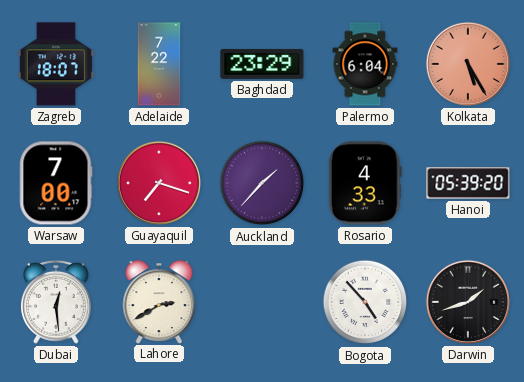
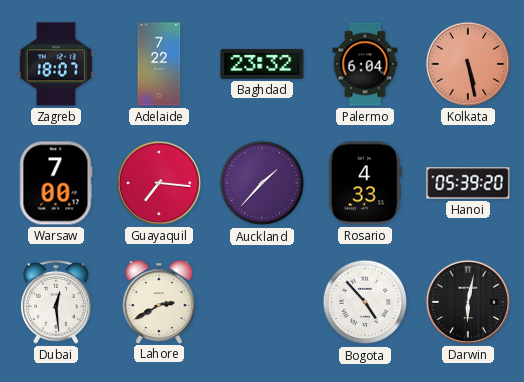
Baghdad: 23:29 -> 23:32 (262, 64)
Kolkata: 5:25 -> 5:28 (468, 64)
Guayaquil: 7:18 -> 7:16 (159, 183)
Darwin: 1:42 -> 6:02 (468, 302)
